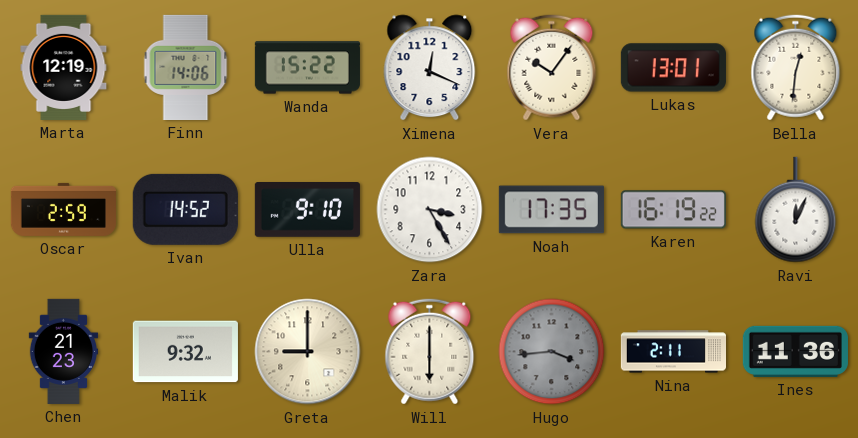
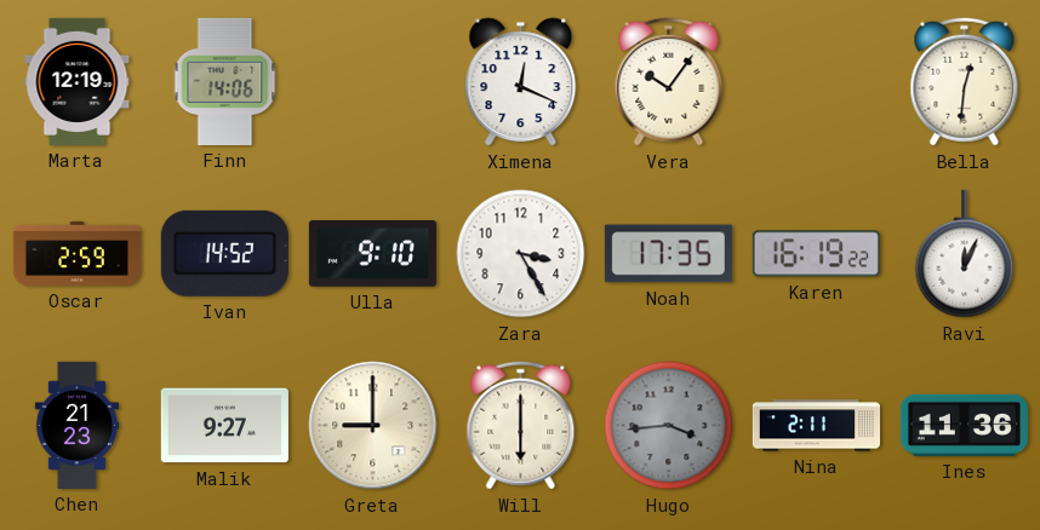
Wanda: 15:22 -> none (307, 68)
Lukas: 13:01 -> none (673, 68)
Malik: 9:32 -> 9:27 (224, 426)
